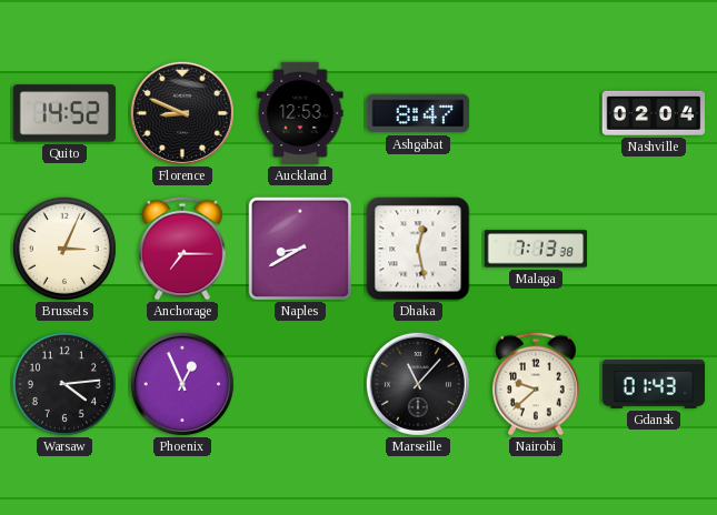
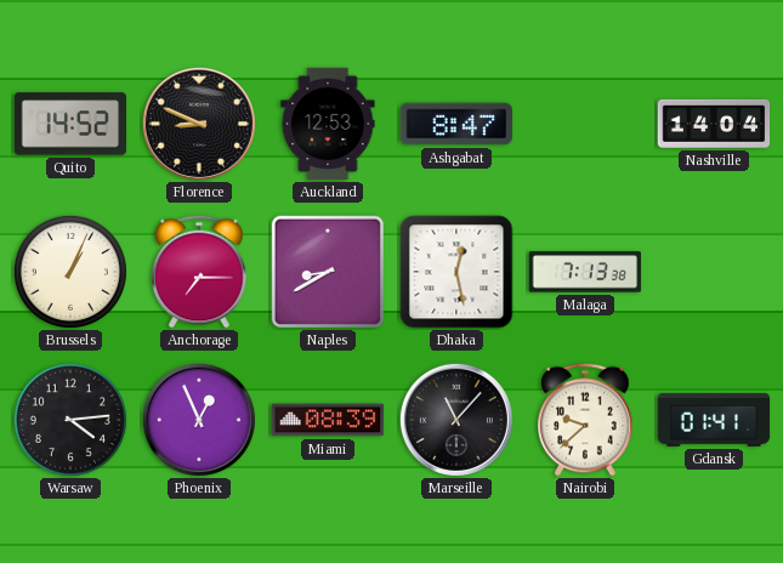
Nashville: 02:04 -> 14:04 (714, 124)
Brussels: 3:04 -> 1:04 (70, 272)
Miami: none -> 08:39 (328, 420)
Gdansk: 01:43 -> 01:41 (714, 420)
